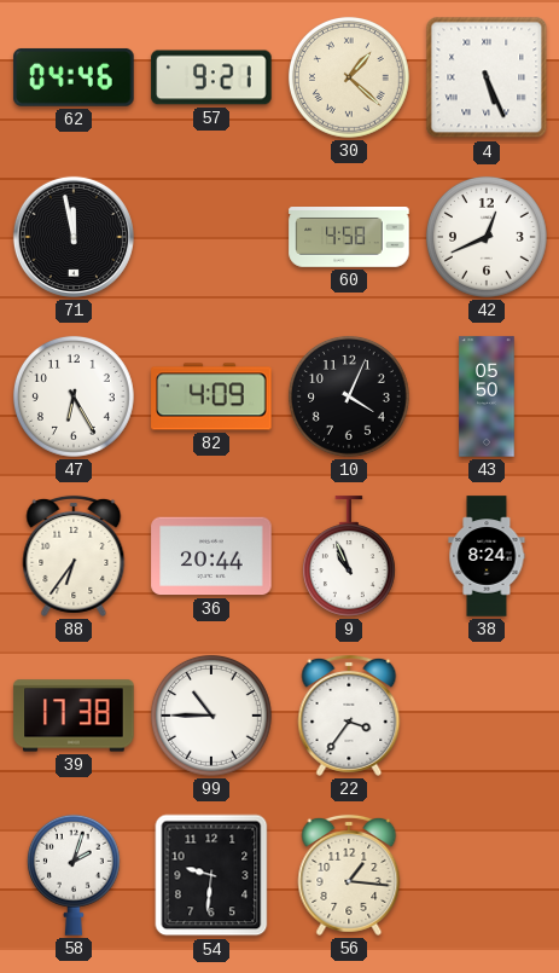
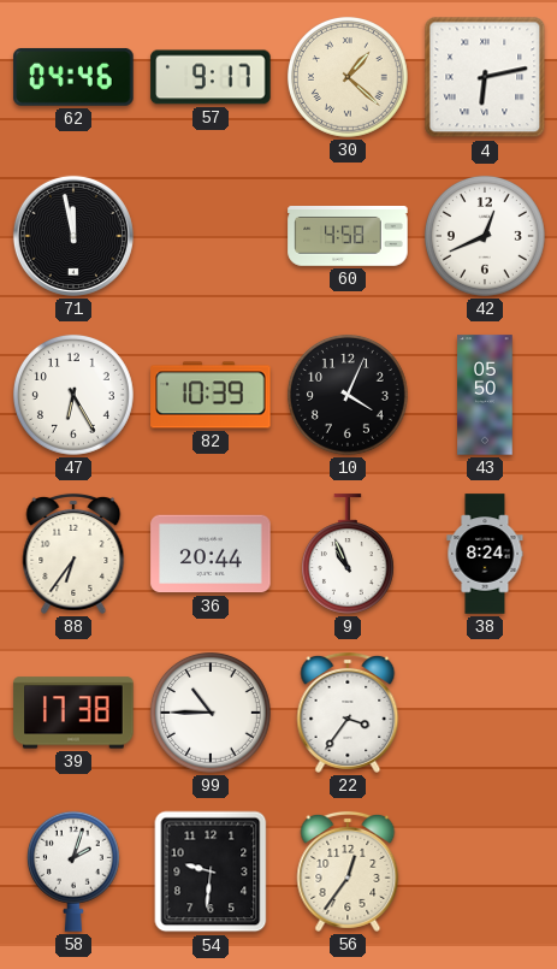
57: 9:21 -> 9:17 (211, 77)
4: 5:26 -> 6:13 (485, 77)
82: 4:09 -> 10:39 (211, 395)
56: 1:16 -> 12:36 (348, 871)
